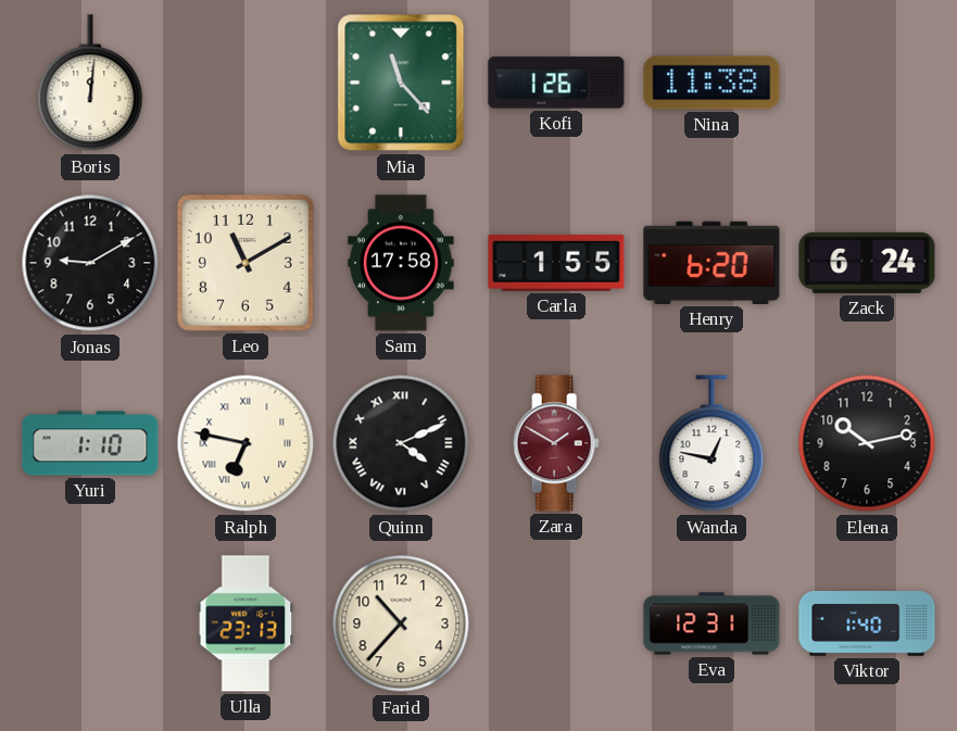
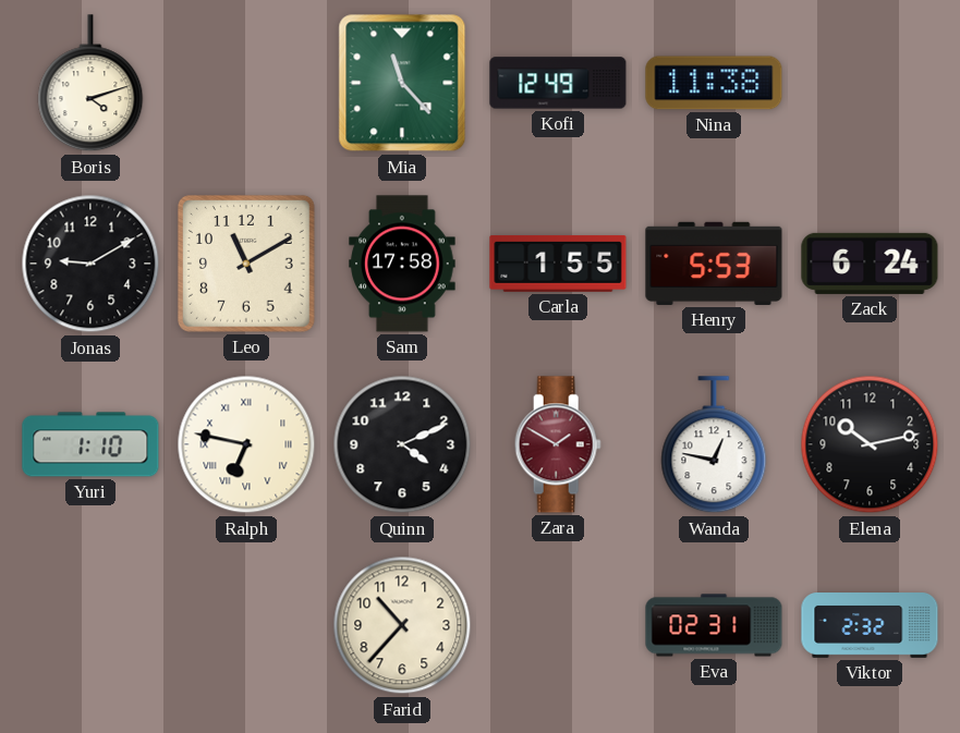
Boris: 12:01 -> 4:12 (90, 84)
Kofi: 1:26 -> 12:49 (558, 83)
Henry: 6:20 -> 5:53 (714, 264)
Quinn numerals: Roman -> Arabic (402, 444)
Ulla: 23:13 -> none (245, 623)
Eva: 12:31 -> 02:31 (714, 625)
Viktor: 1:40 -> 2:32 (870, 625)
